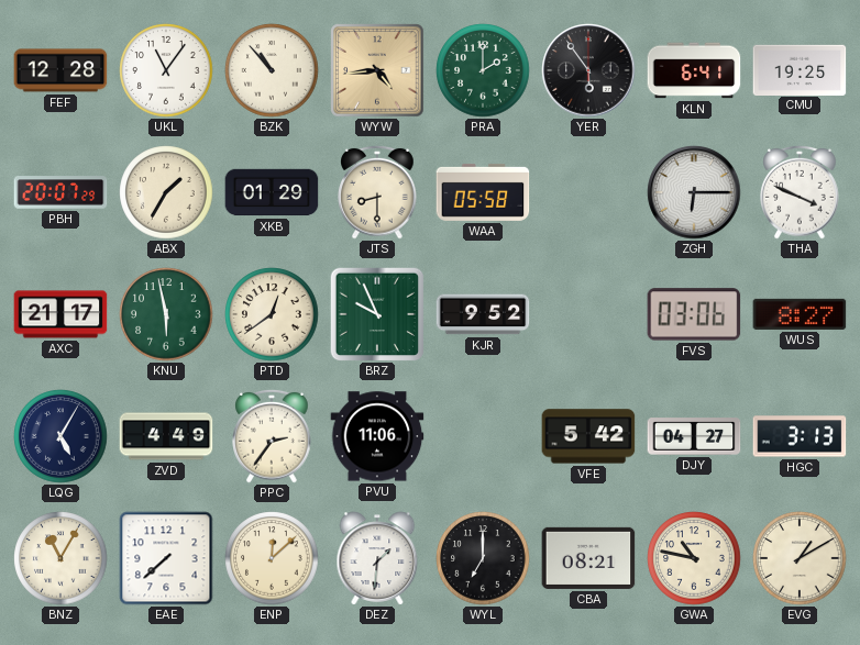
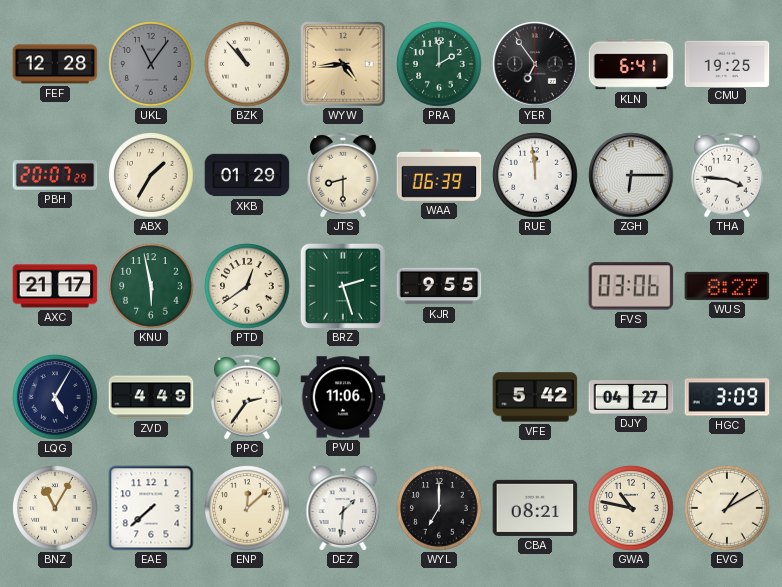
UKL dial: white -> grey (151, 64)
YER: 5:54 -> 6:54 (535, 64)
WAA: 05:58 -> 06:39 (439, 175)
RUE: none -> 11:59 (535, 175)
THA: 3:49 -> 3:46 (727, 175)
BRZ: 9:56 -> 2:27 (343, 286)
KJR: 9:52 -> 9:55 (439, 286)
HGC: 3:13 -> 3:09 (727, 397)
